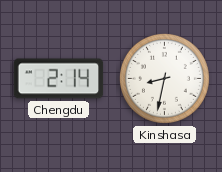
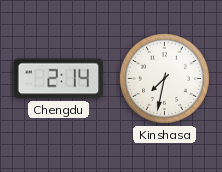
Kinshasa: 8:32 -> 7:32 (164, 78)
